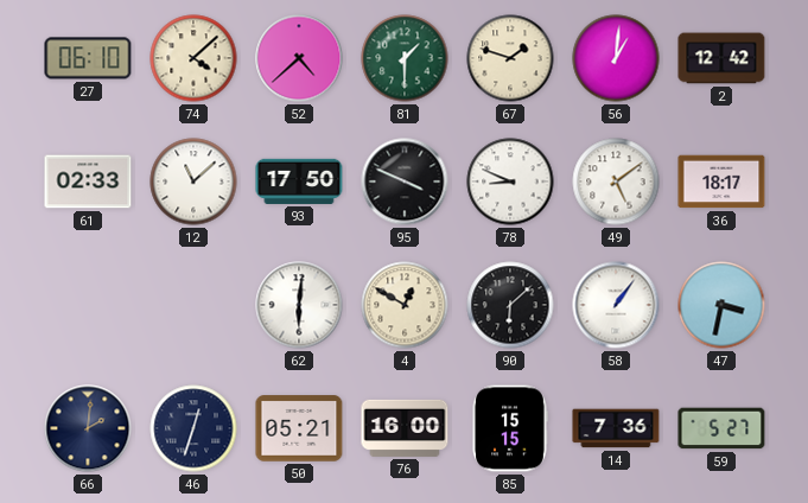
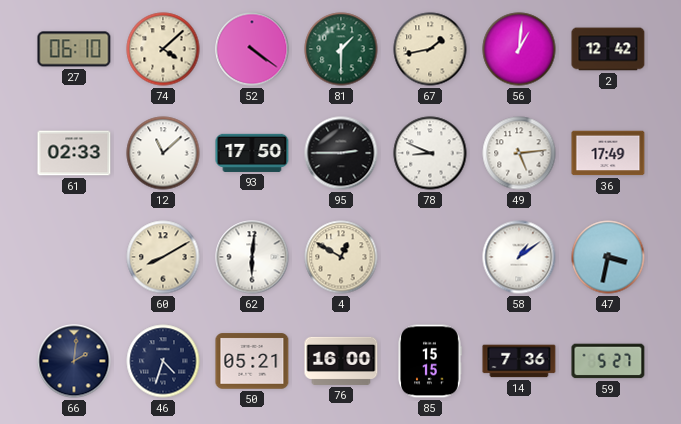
52: 4:38 -> 4:21 (252, 49)
67: 1:48 -> 1:43 (430, 49)
95: 3:49 -> 2:45 (341, 153)
49: 5:09 -> 5:14 (519, 153)
36: 18:17 -> 17:49 (608, 153)
60: none -> 8:10 (163, 257)
90: 6:08 -> none (510, 305)
58: 1:06 -> 1:09 (519, 257)
46: 12:33 -> 4:33 (163, 361)
